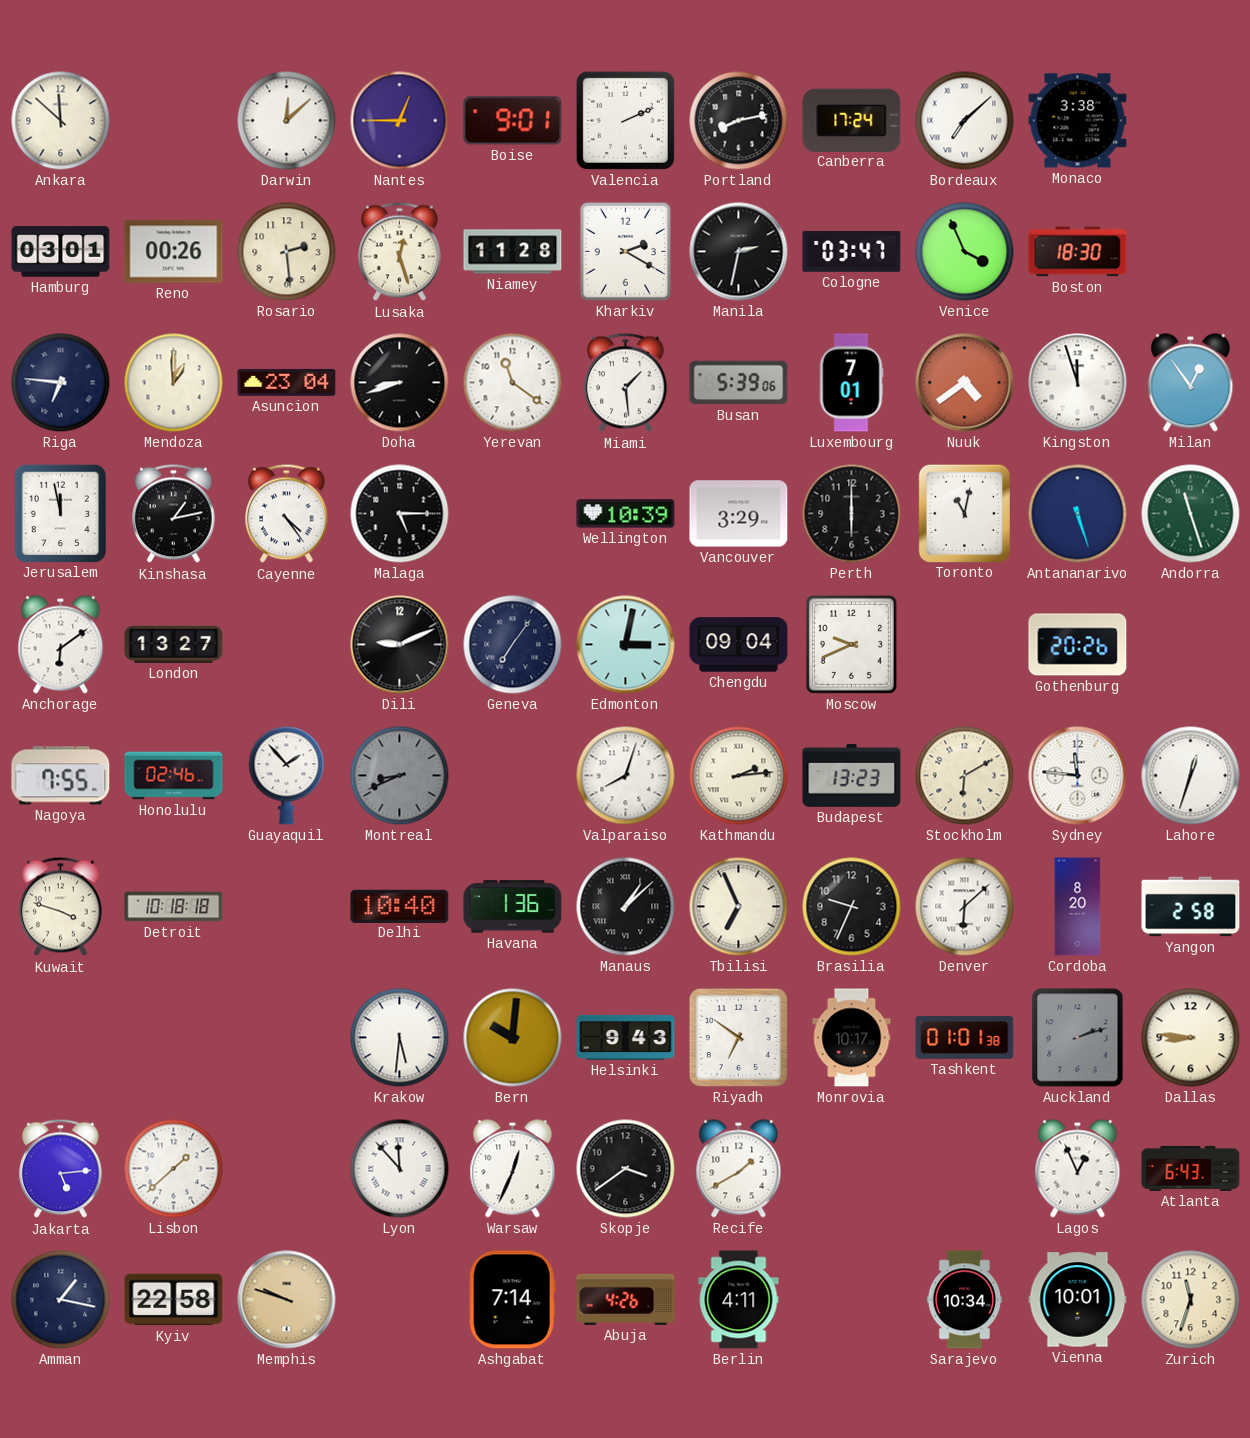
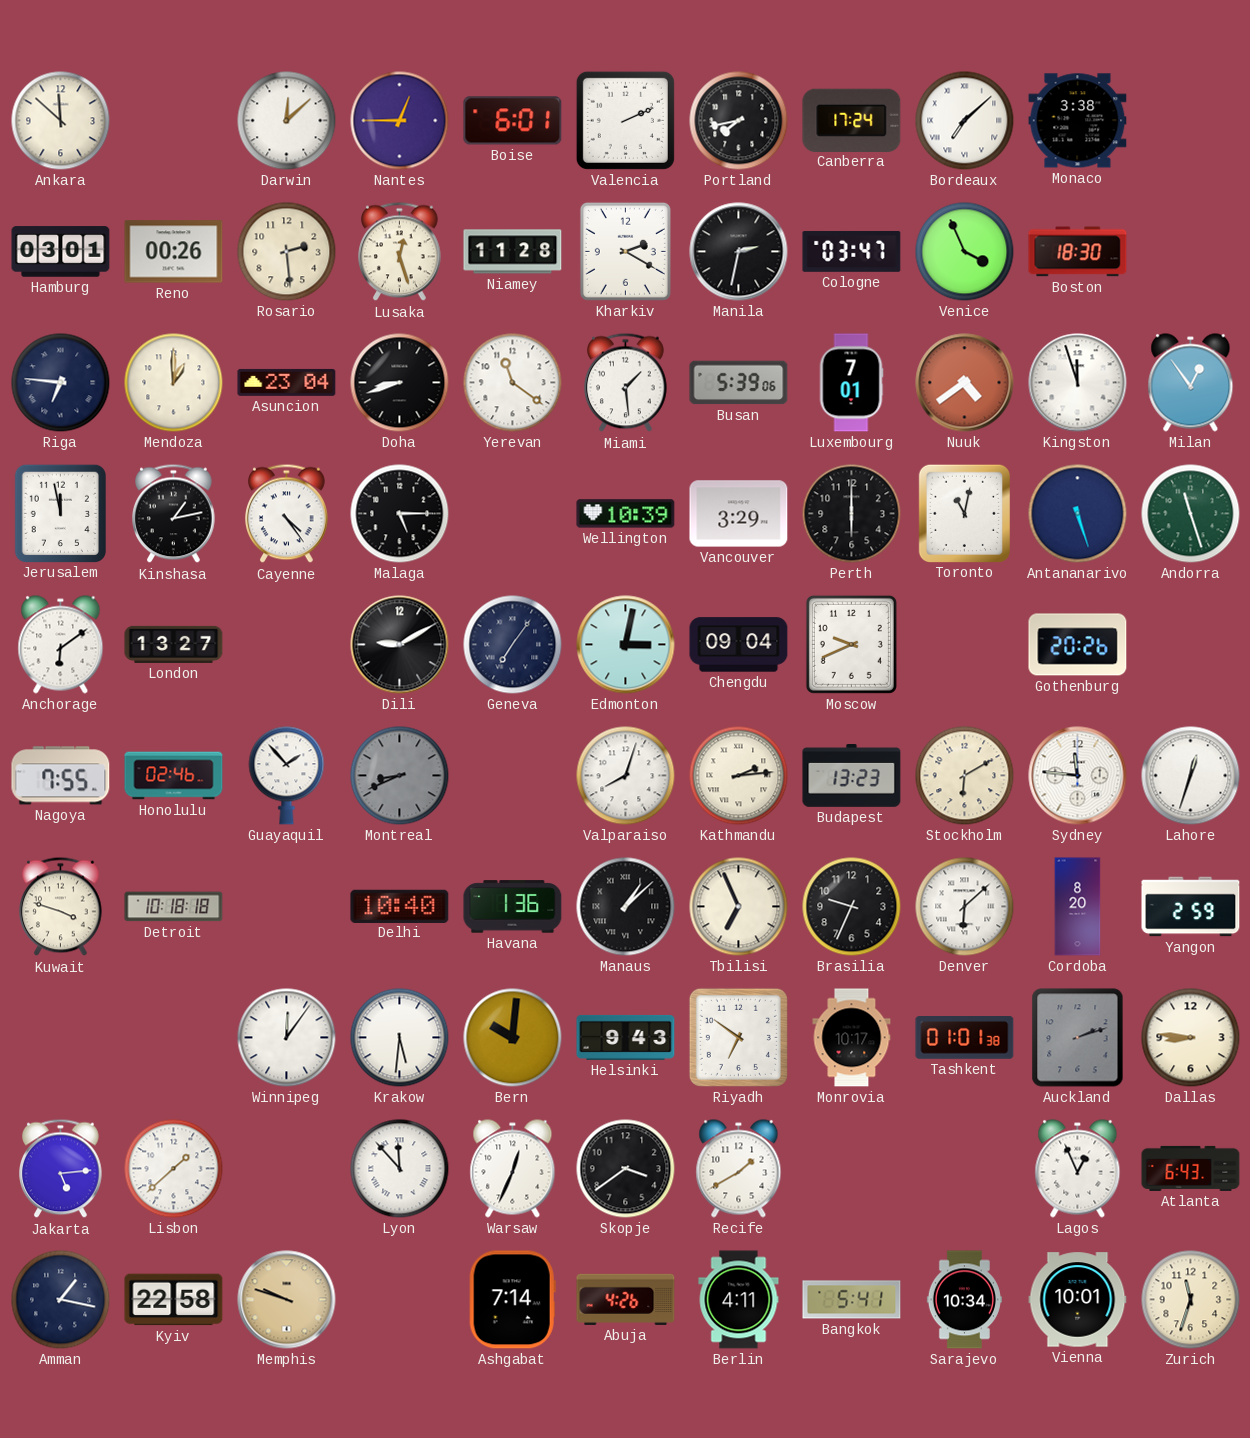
Boise: 9:01 -> 6:01 (513, 121)
Portland: 8:13 -> 7:43 (739, 121)
Dili: 9:11 -> 9:10 (400, 645)
Yangon: 2:58 -> 2:59 (1191, 907)
Winnipeg: none -> 12:06 (287, 1038)
Bangkok: none -> 5:41 (852, 1300)
